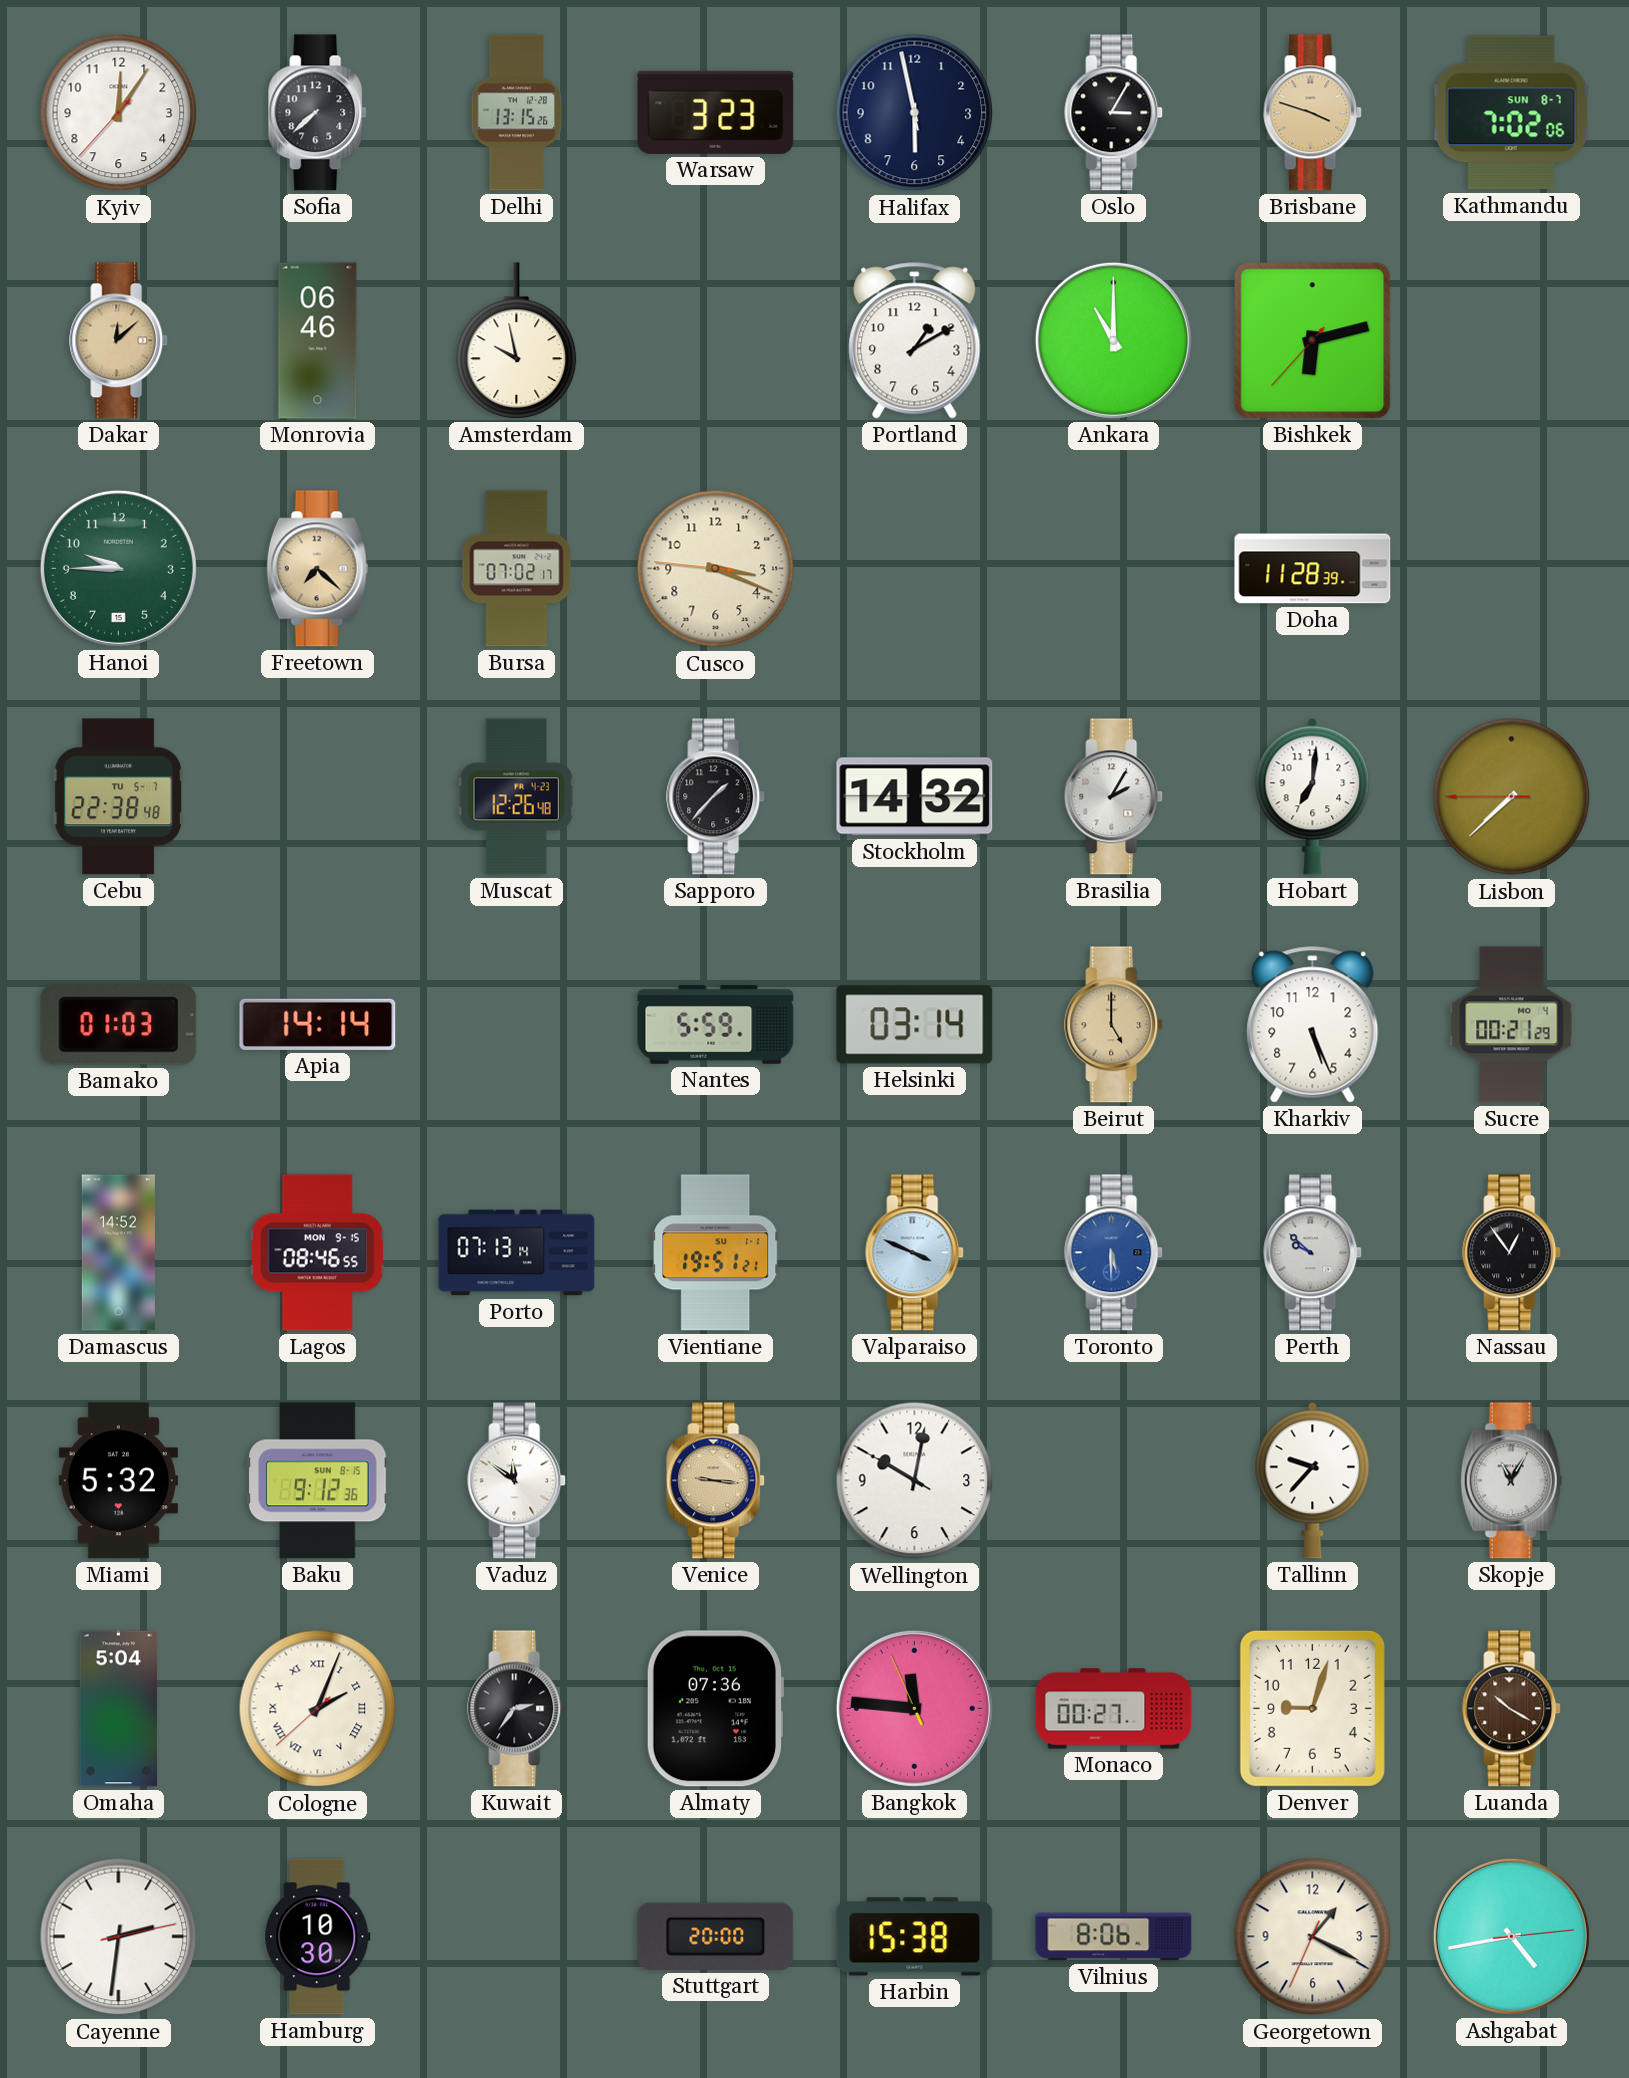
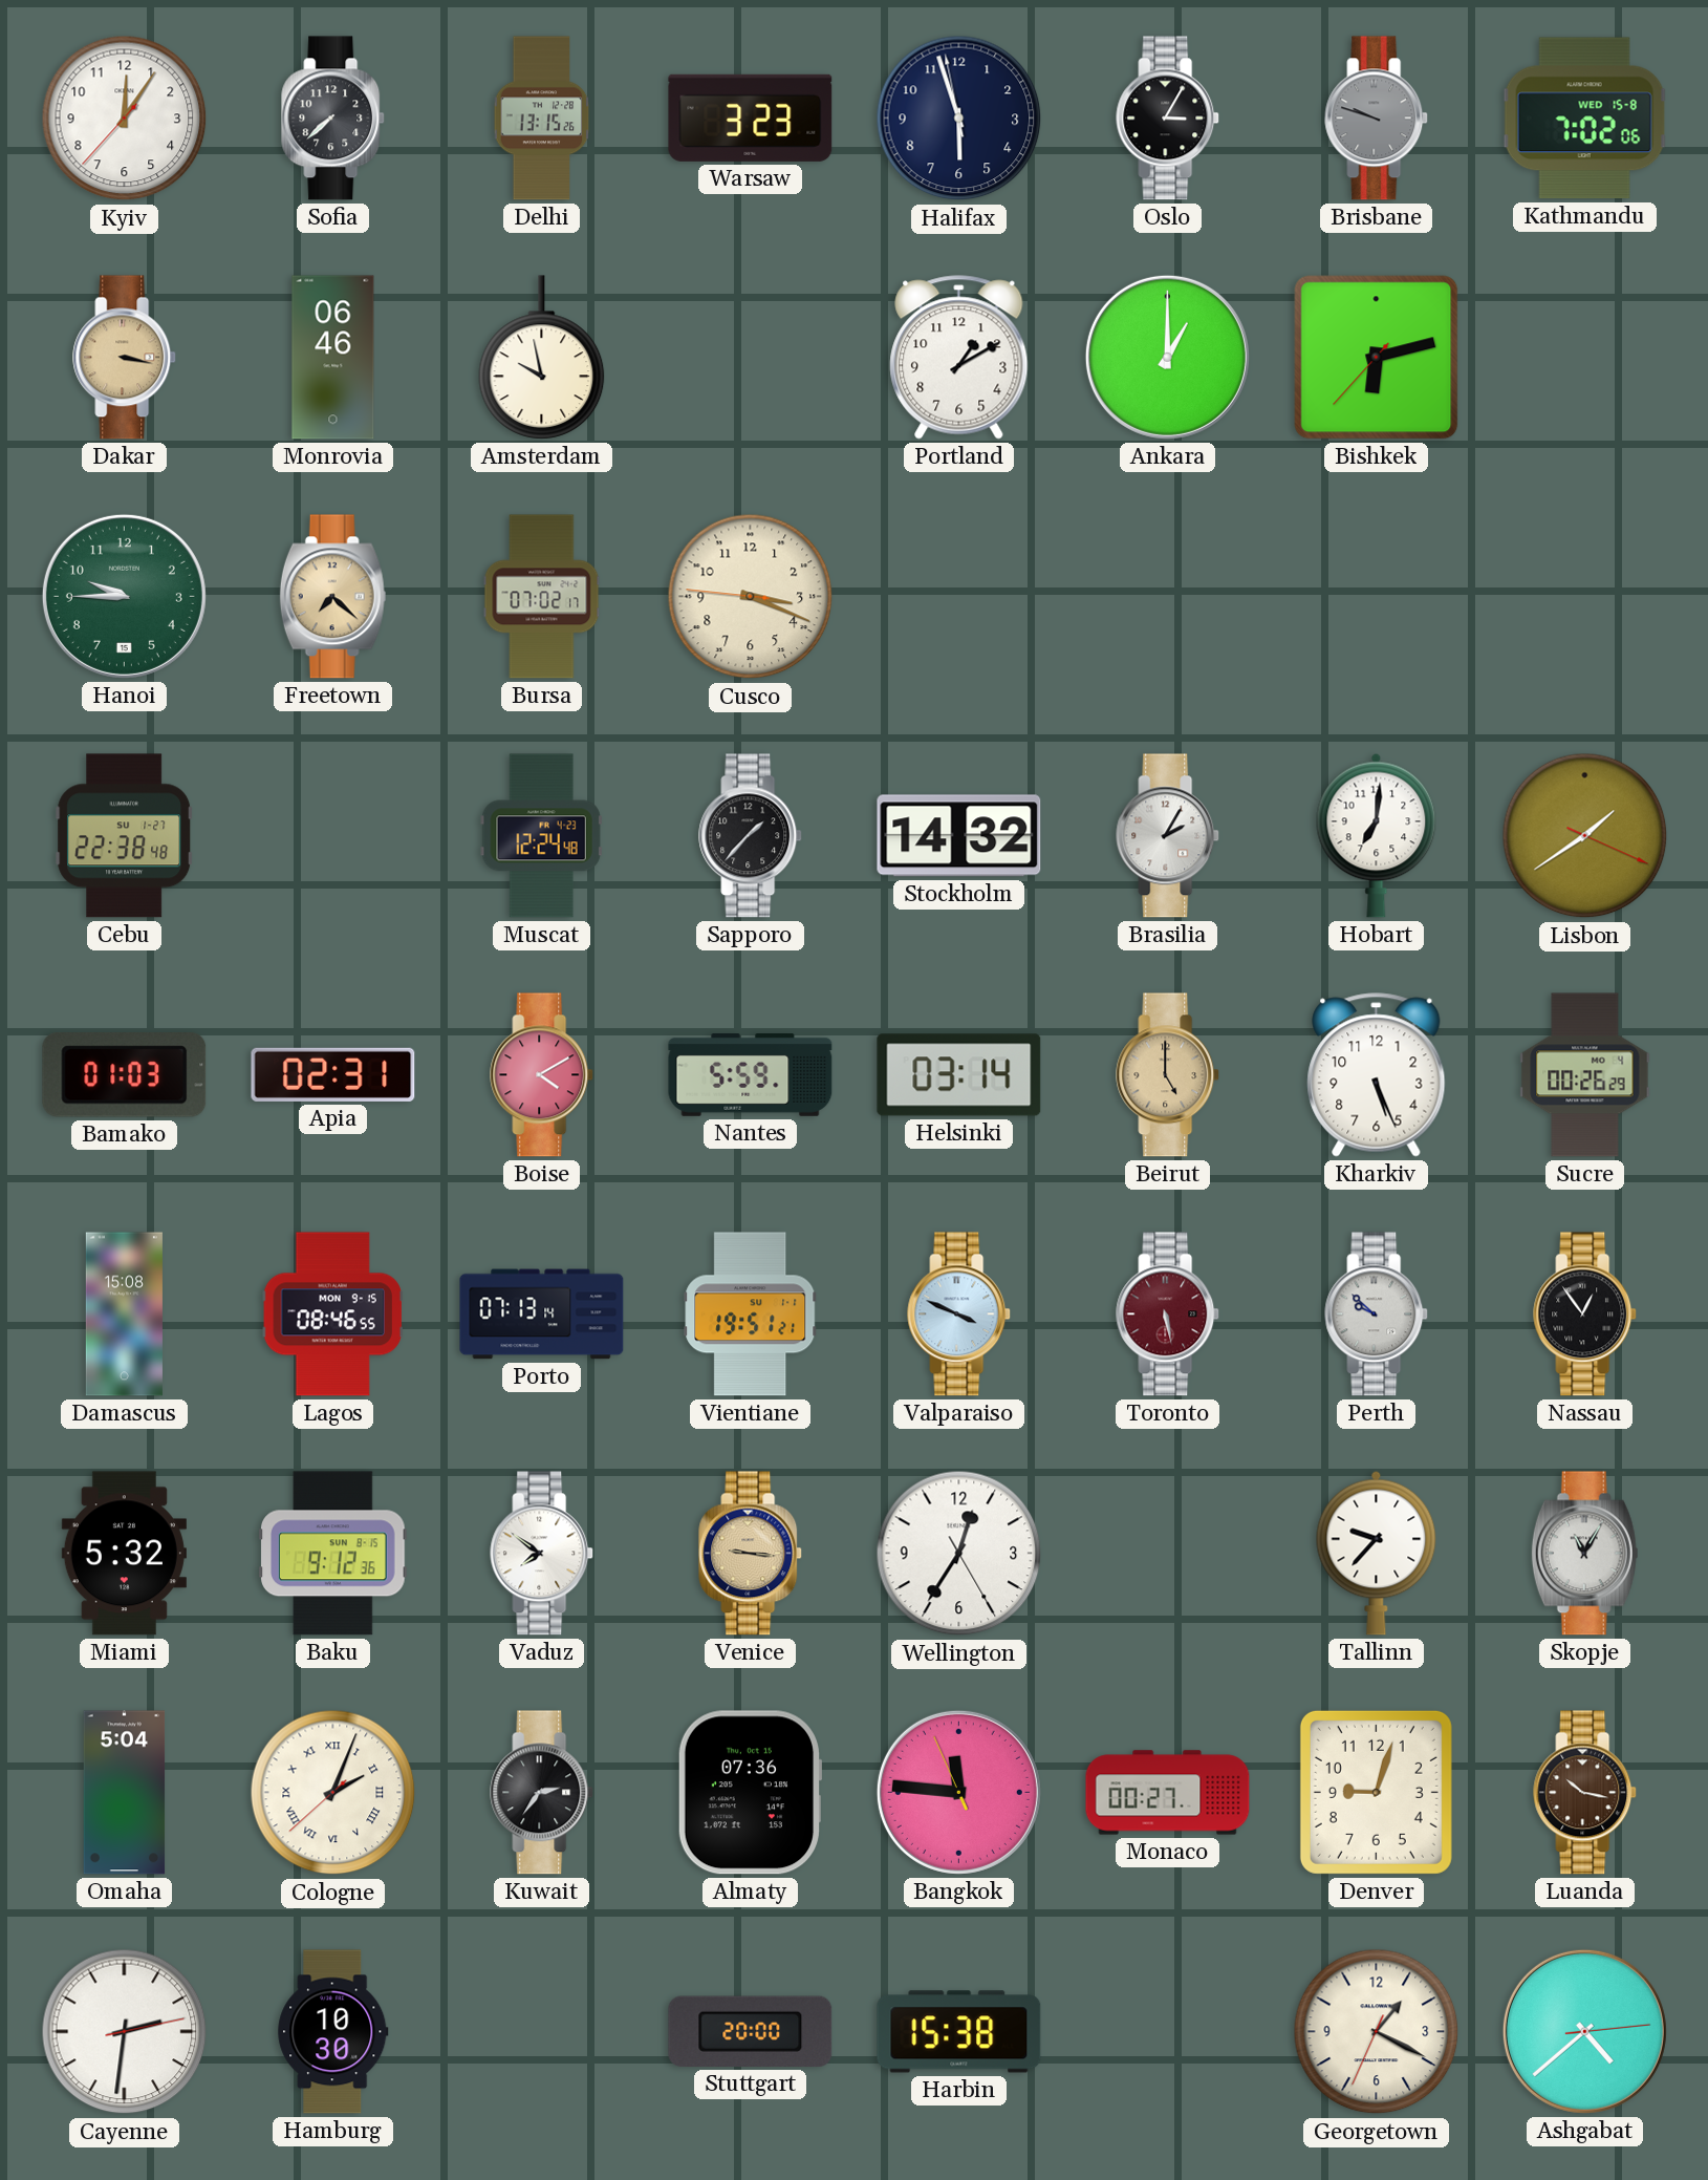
Halifax: 5:57 -> 5:56 (959, 119)
Brisbane: 3:48 -> 9:48 (1377, 119)
Brisbane dial: champagne -> grey (1377, 119)
Kathmandu date: SUN 8-7 -> WED 15-8 (1584, 119)
Dakar: 12:08 -> 3:17 (125, 358)
Ankara: 11:00 -> 1:00 (1167, 357)
Doha: 11:28 -> none (1313, 569)
Cebu date: TU 5-7 -> SU 1-27 (125, 836)
Muscat: 12:26 -> 12:24 (541, 836)
Lisbon: 7:37 -> 1:39 (1585, 836)
Apia: 14:14 -> 02:31 (333, 1074)
Boise: none -> 4:10 (542, 1075)
Sucre: 00:21 -> 00:26 (1585, 1075)
Damascus: 14:52 -> 15:08 (124, 1315)
Toronto: 5:30 -> 5:28 (1168, 1315)
Toronto dial: blue -> burgundy (1168, 1315)
Vaduz: 11:51 -> 7:51 (542, 1554)
Wellington: 10:01 -> 12:35 (959, 1554)
Luanda: 10:20 -> 10:17 (1585, 1793)
Vilnius: 8:06 -> none (1114, 1937)
Ashgabat: 4:43 -> 4:38 (1584, 2031)
